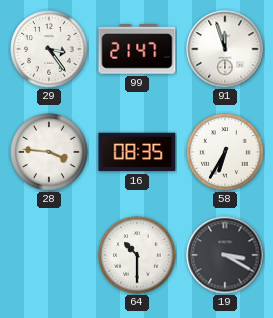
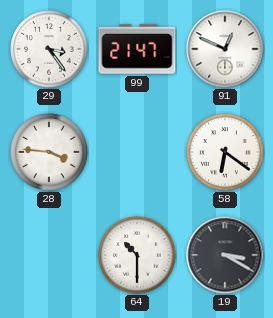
91: 11:57 -> 12:49 (225, 49)
16: 08:35 -> none (137, 152)
58: 6:35 -> 6:21 (225, 152)
